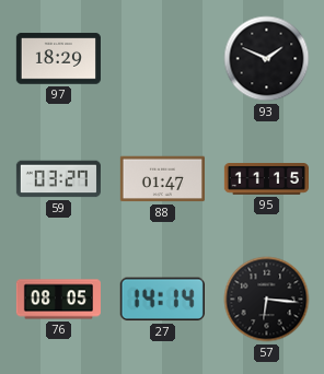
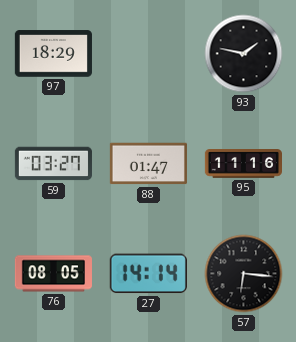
93: 1:49 -> 1:47 (244, 54)
95: 11:15 -> 11:16 (243, 164)
